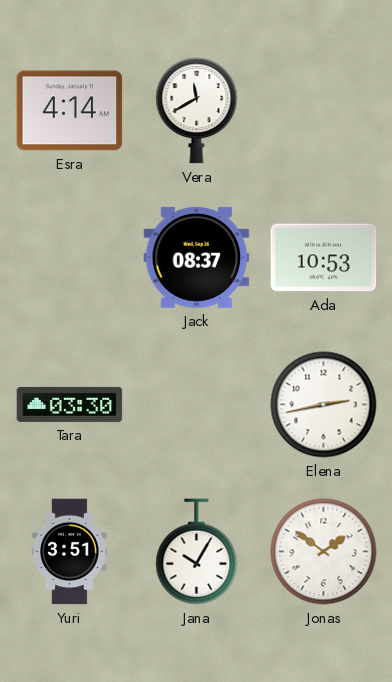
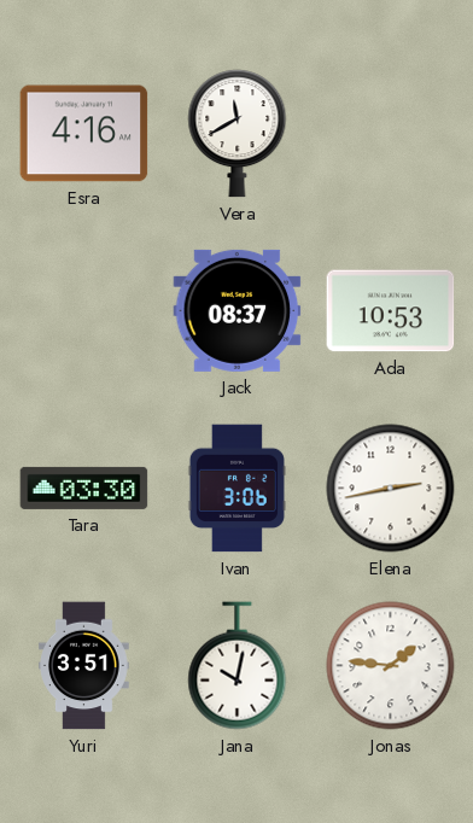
Esra: 4:14 -> 4:16 (84, 134)
Ivan: none -> 3:06 (237, 489)
Jana: 10:05 -> 10:02 (238, 666)
Jonas: 1:51 -> 1:46 (391, 666)
